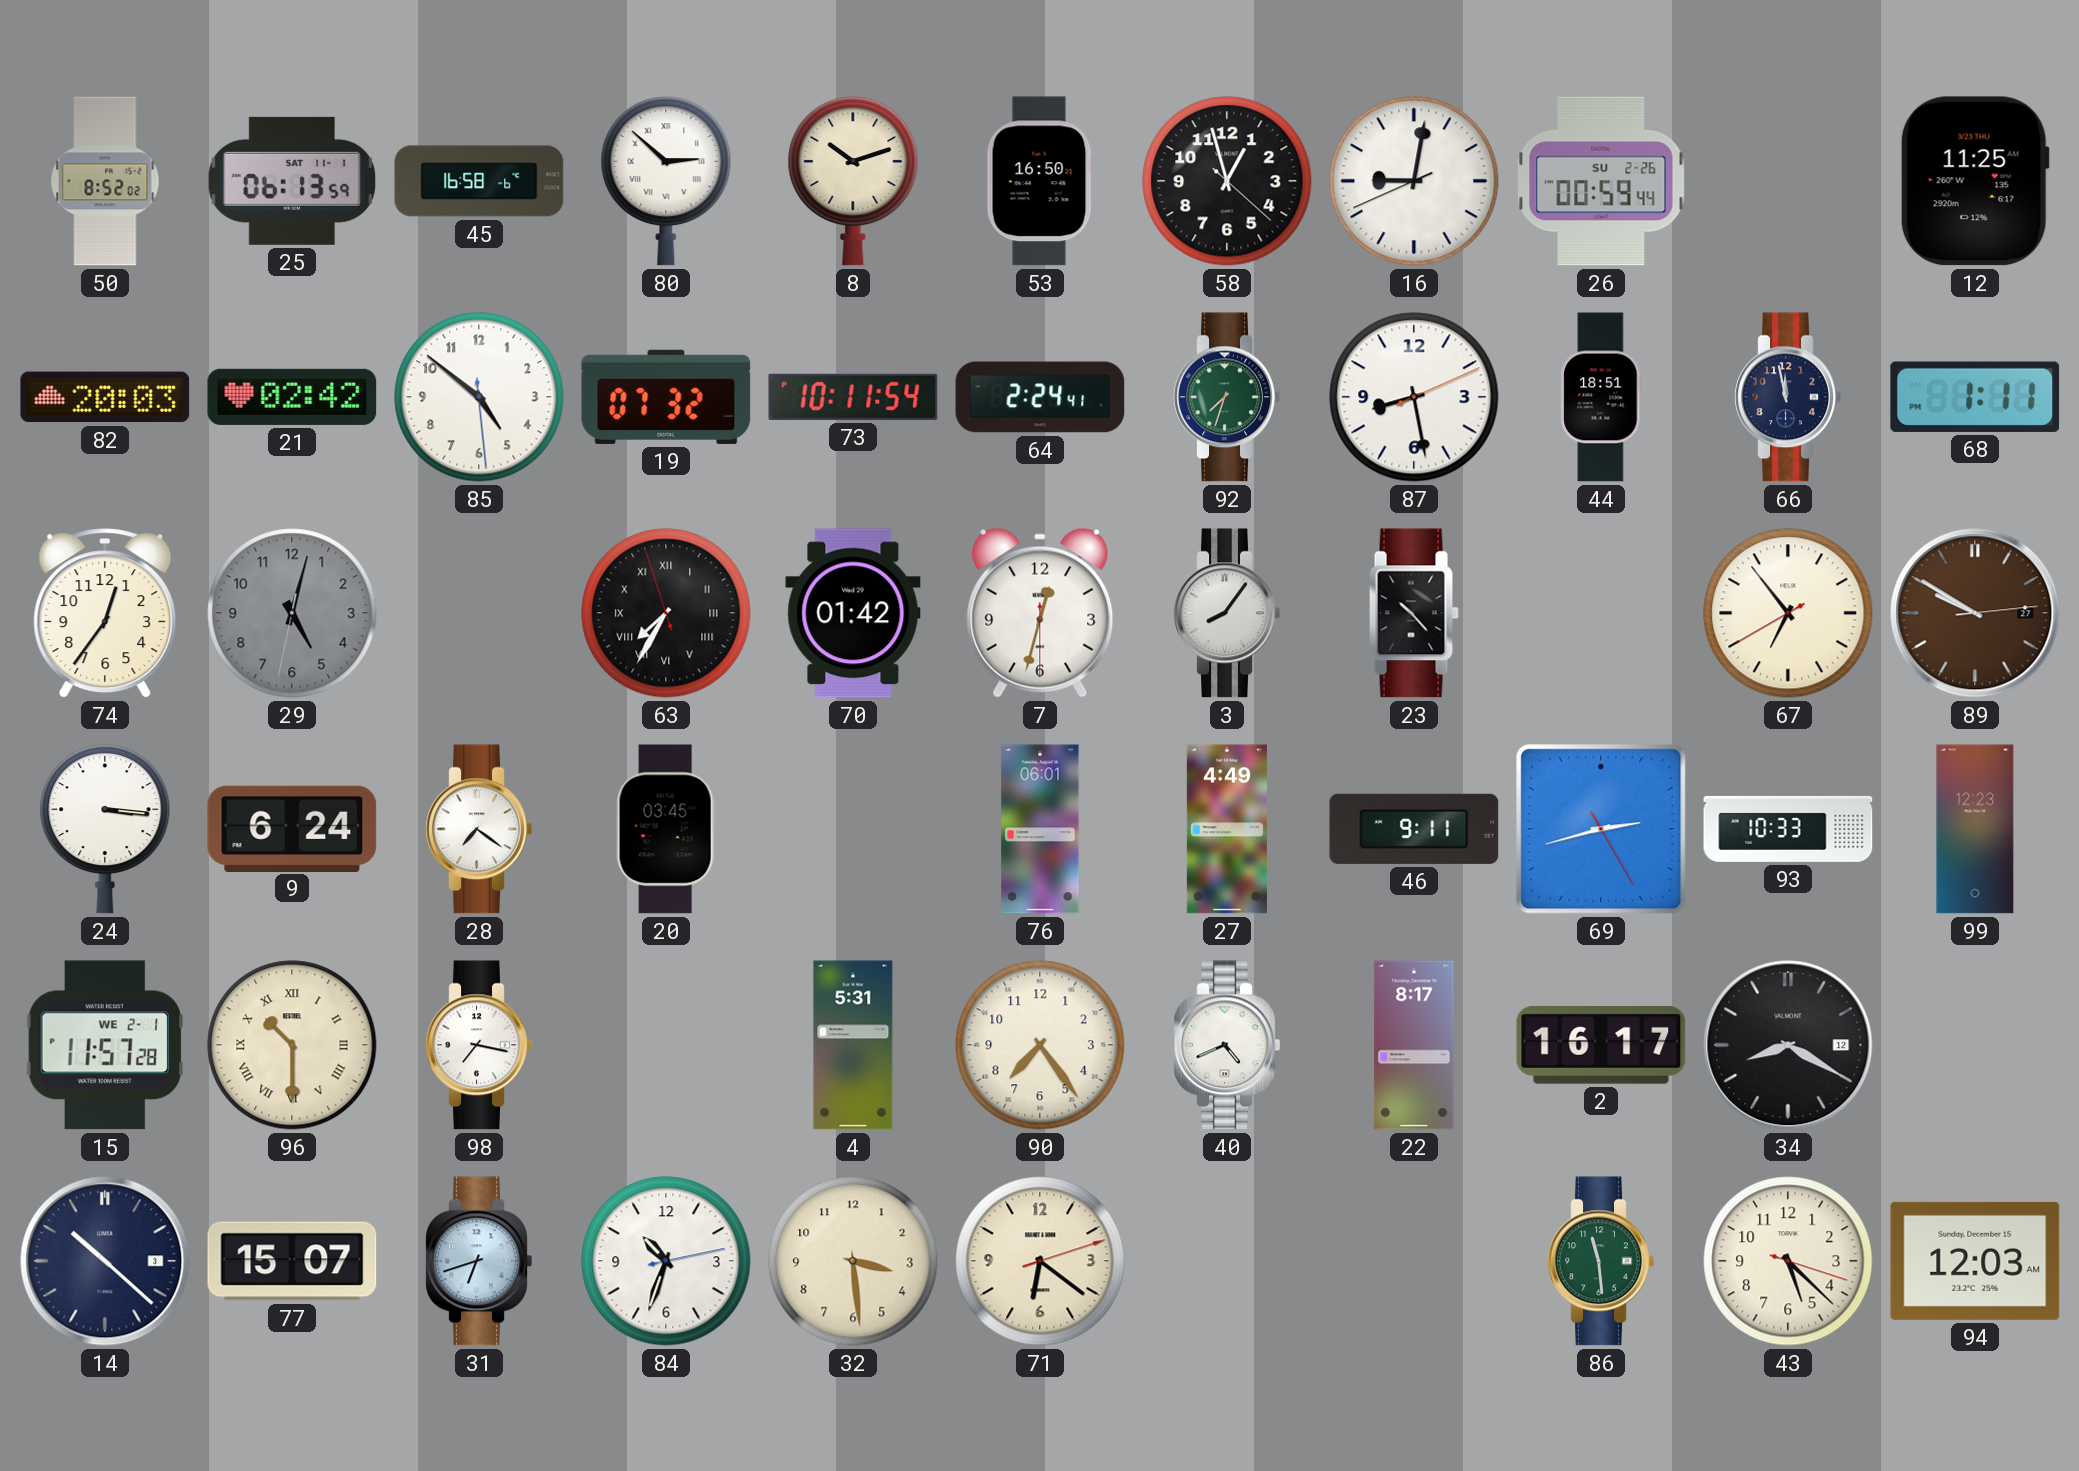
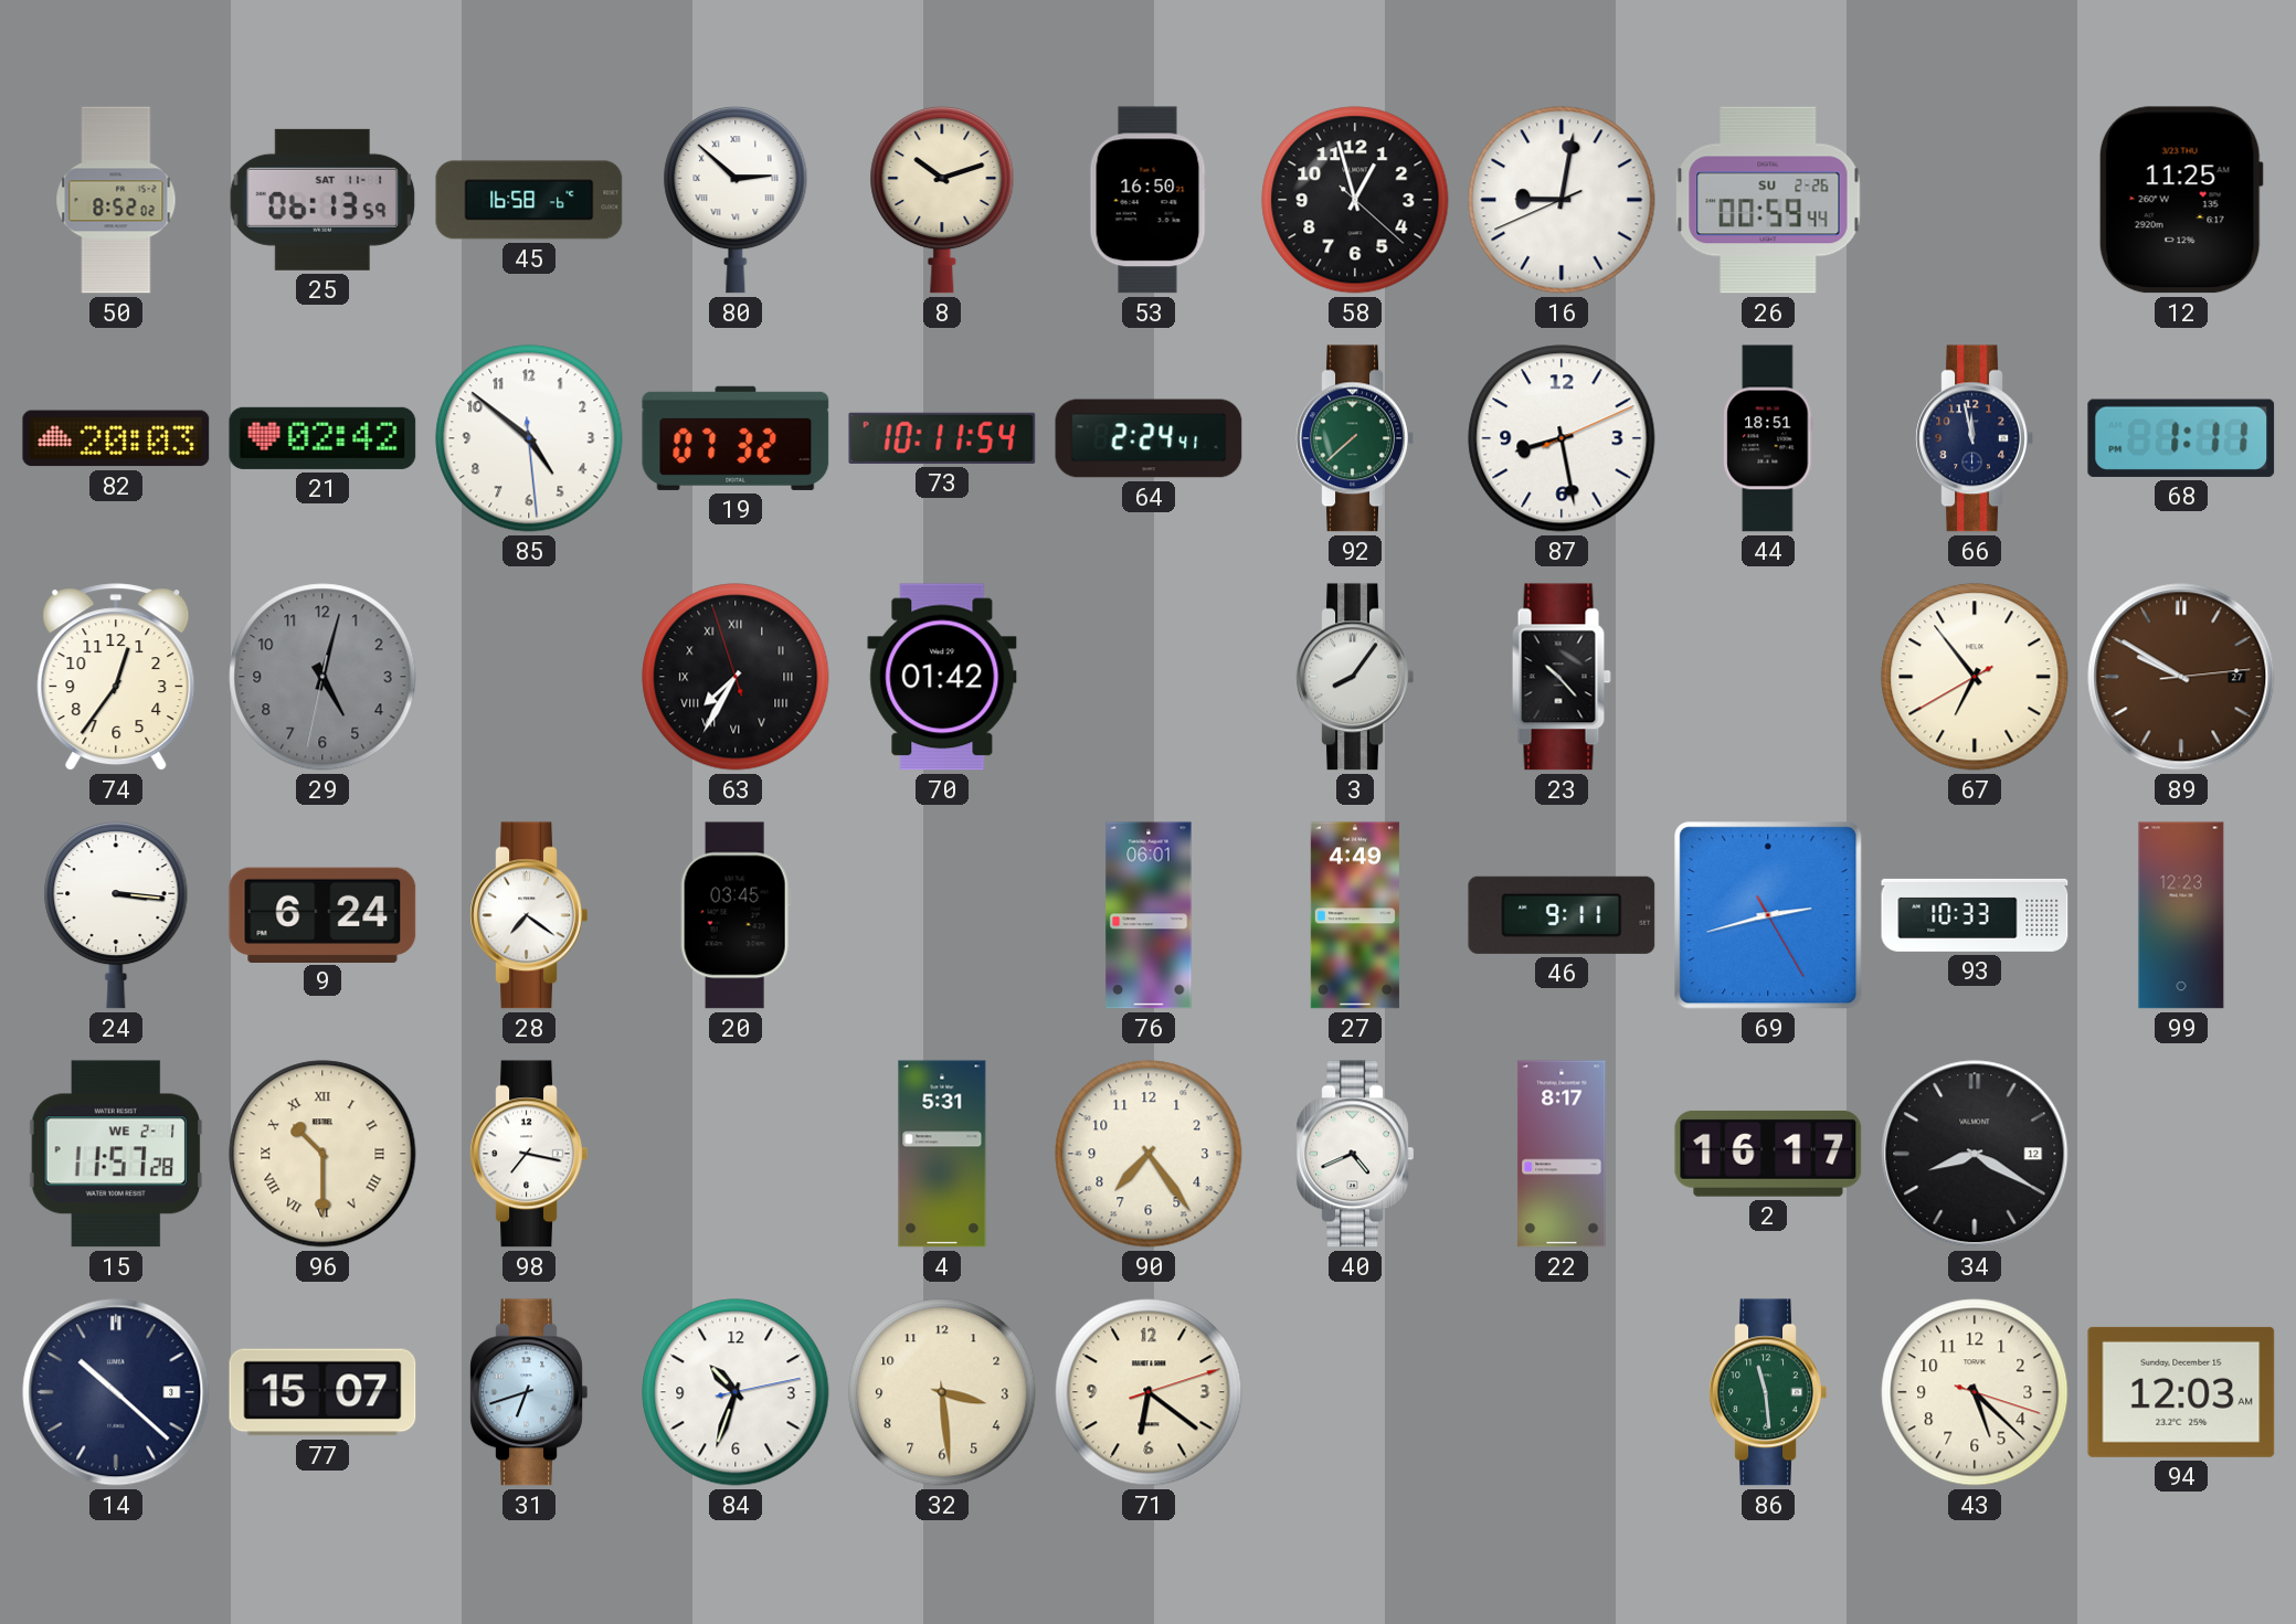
92: 7:33 -> 7:38 (1355, 438)
7: 12:32 -> none (1040, 613)
